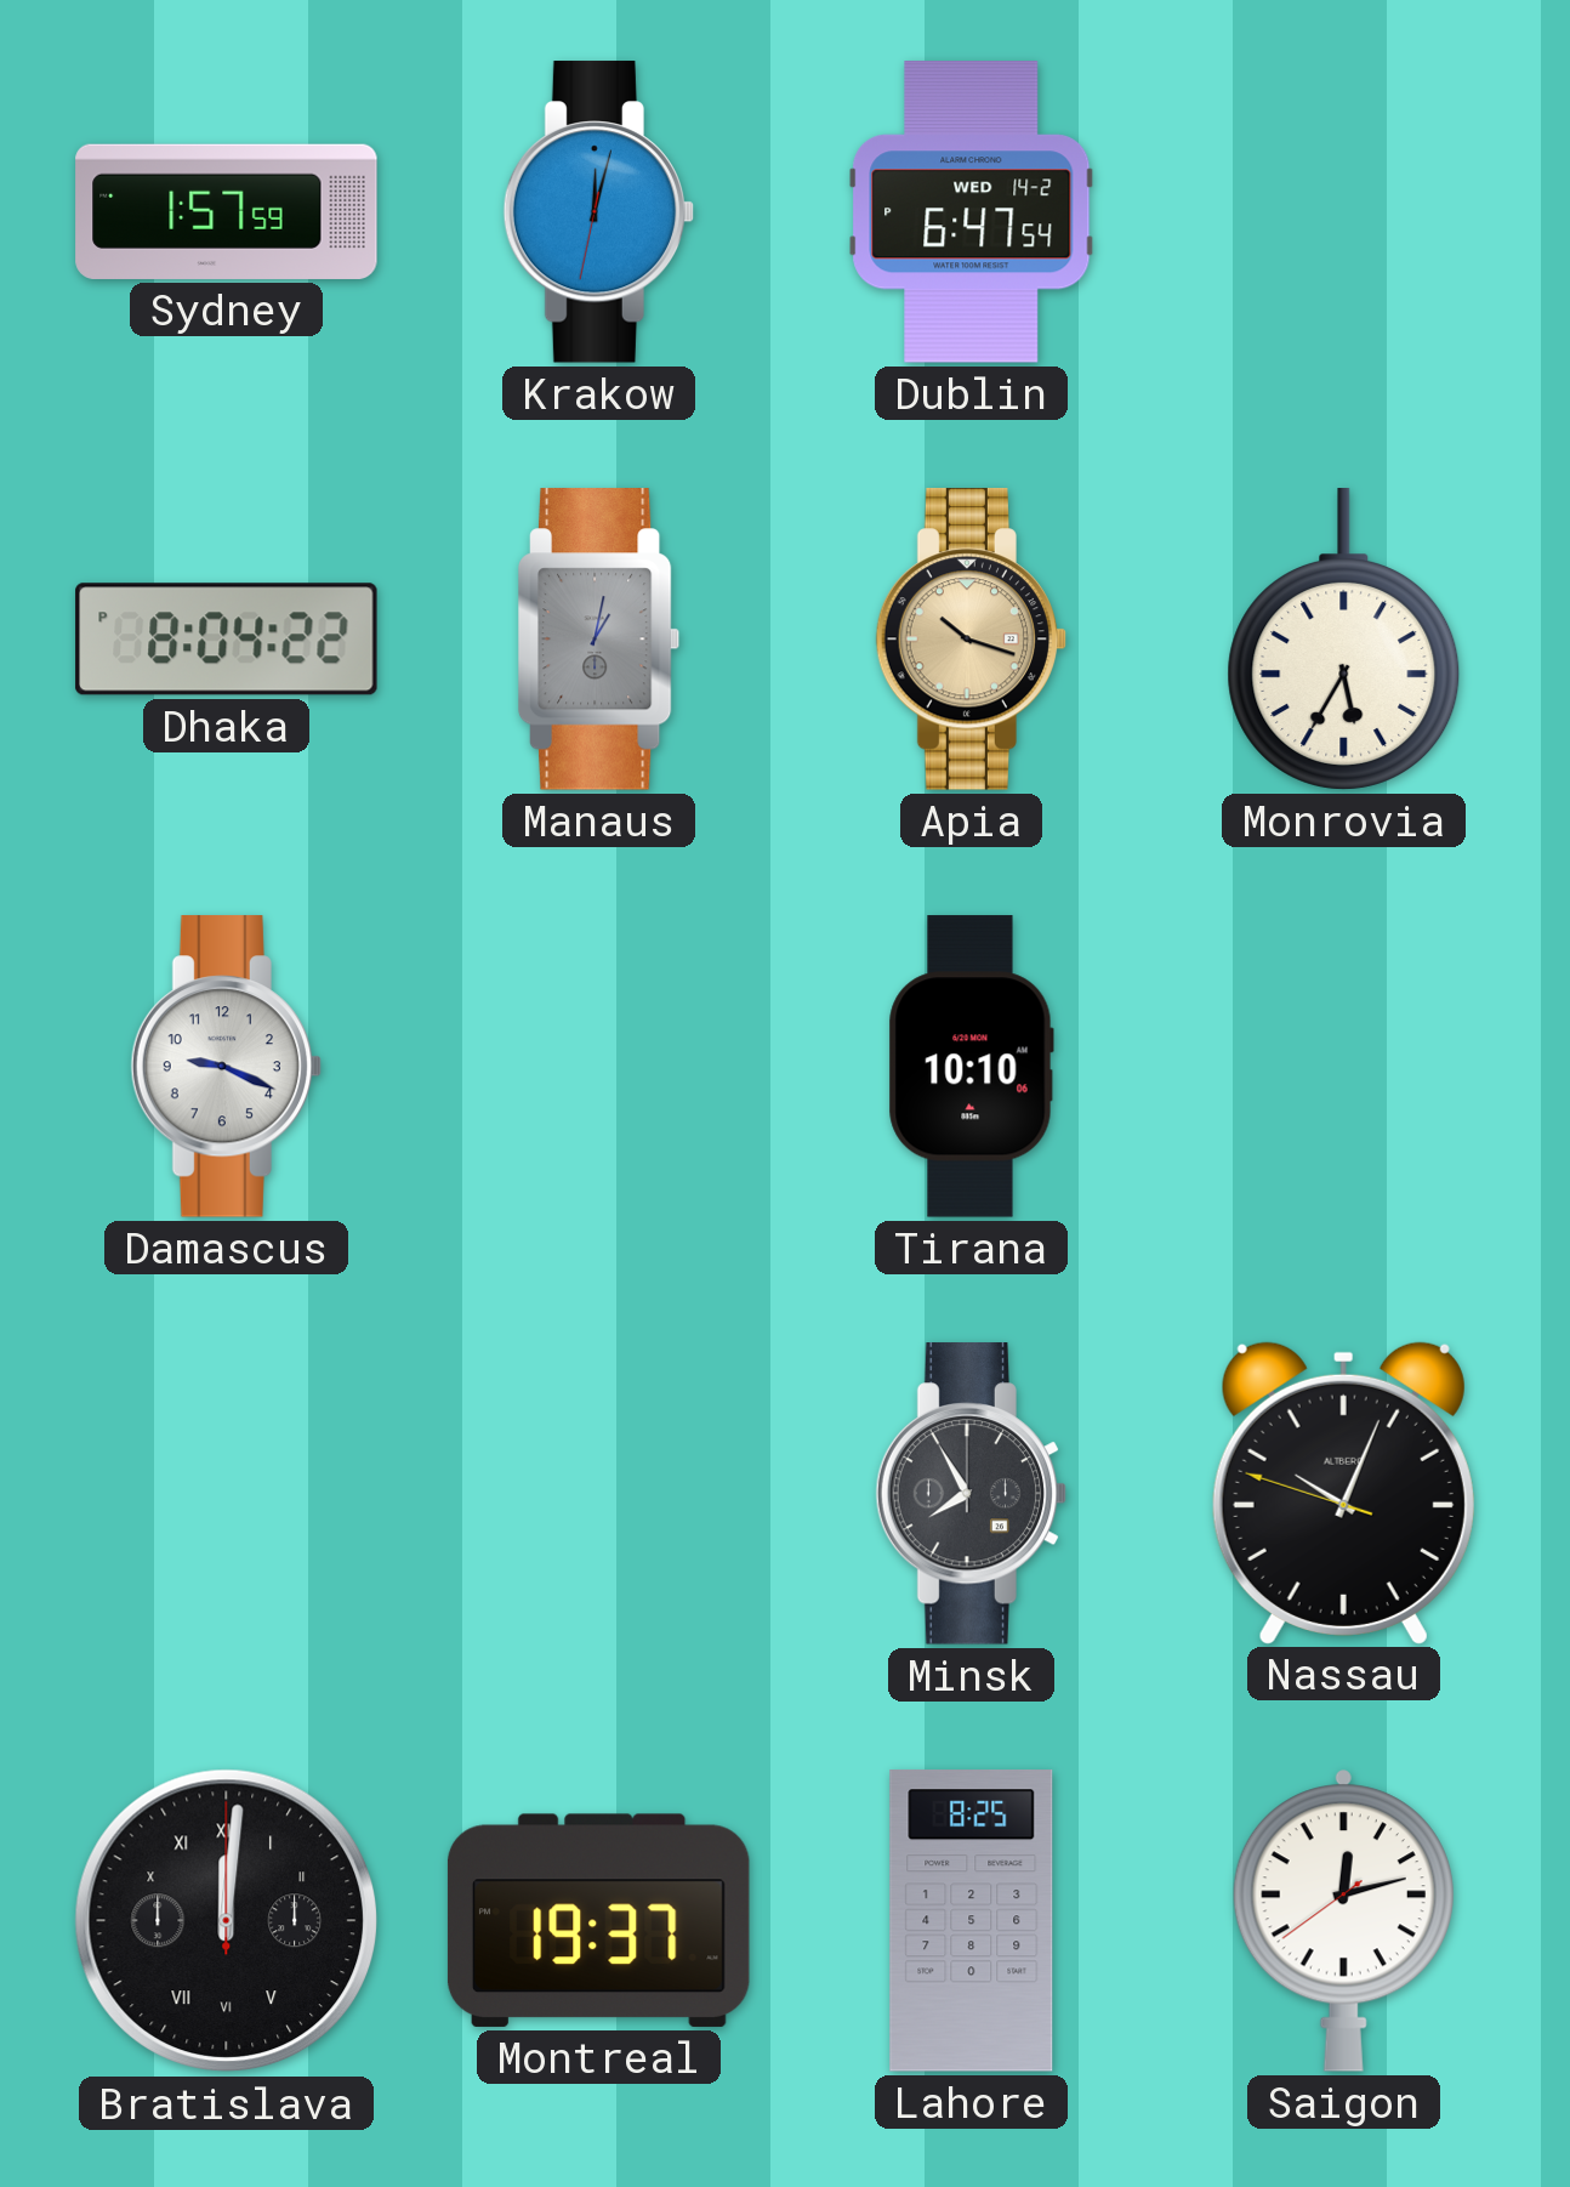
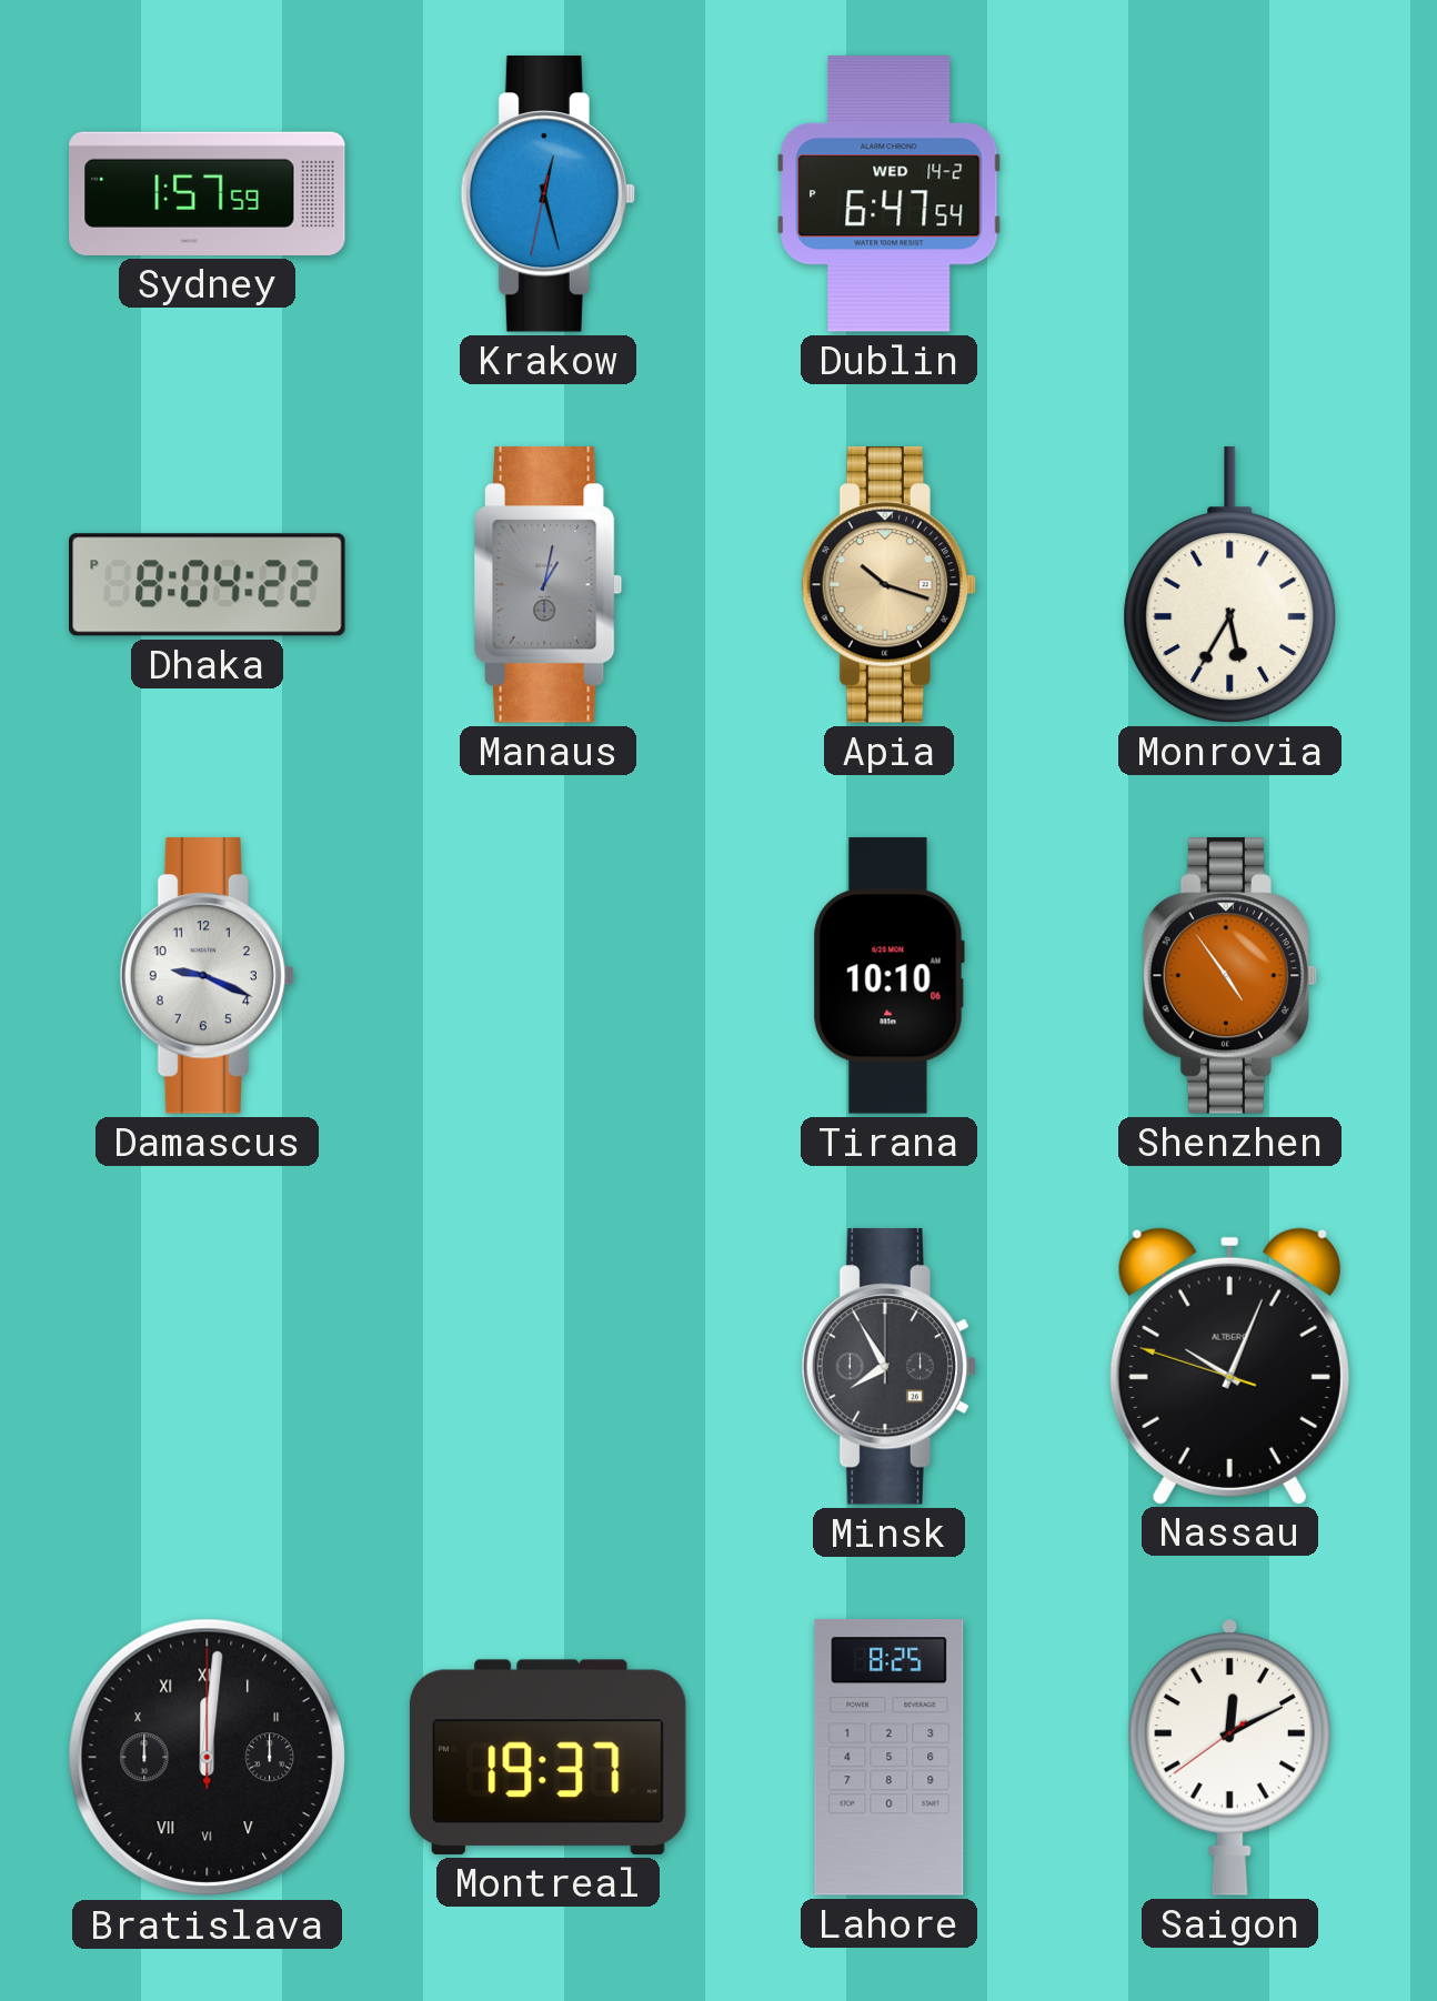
Krakow: 12:02 -> 12:27 (549, 194)
Shenzhen: none -> 4:54 (1230, 976)
Saigon: 12:12 -> 12:10 (1229, 1757)
